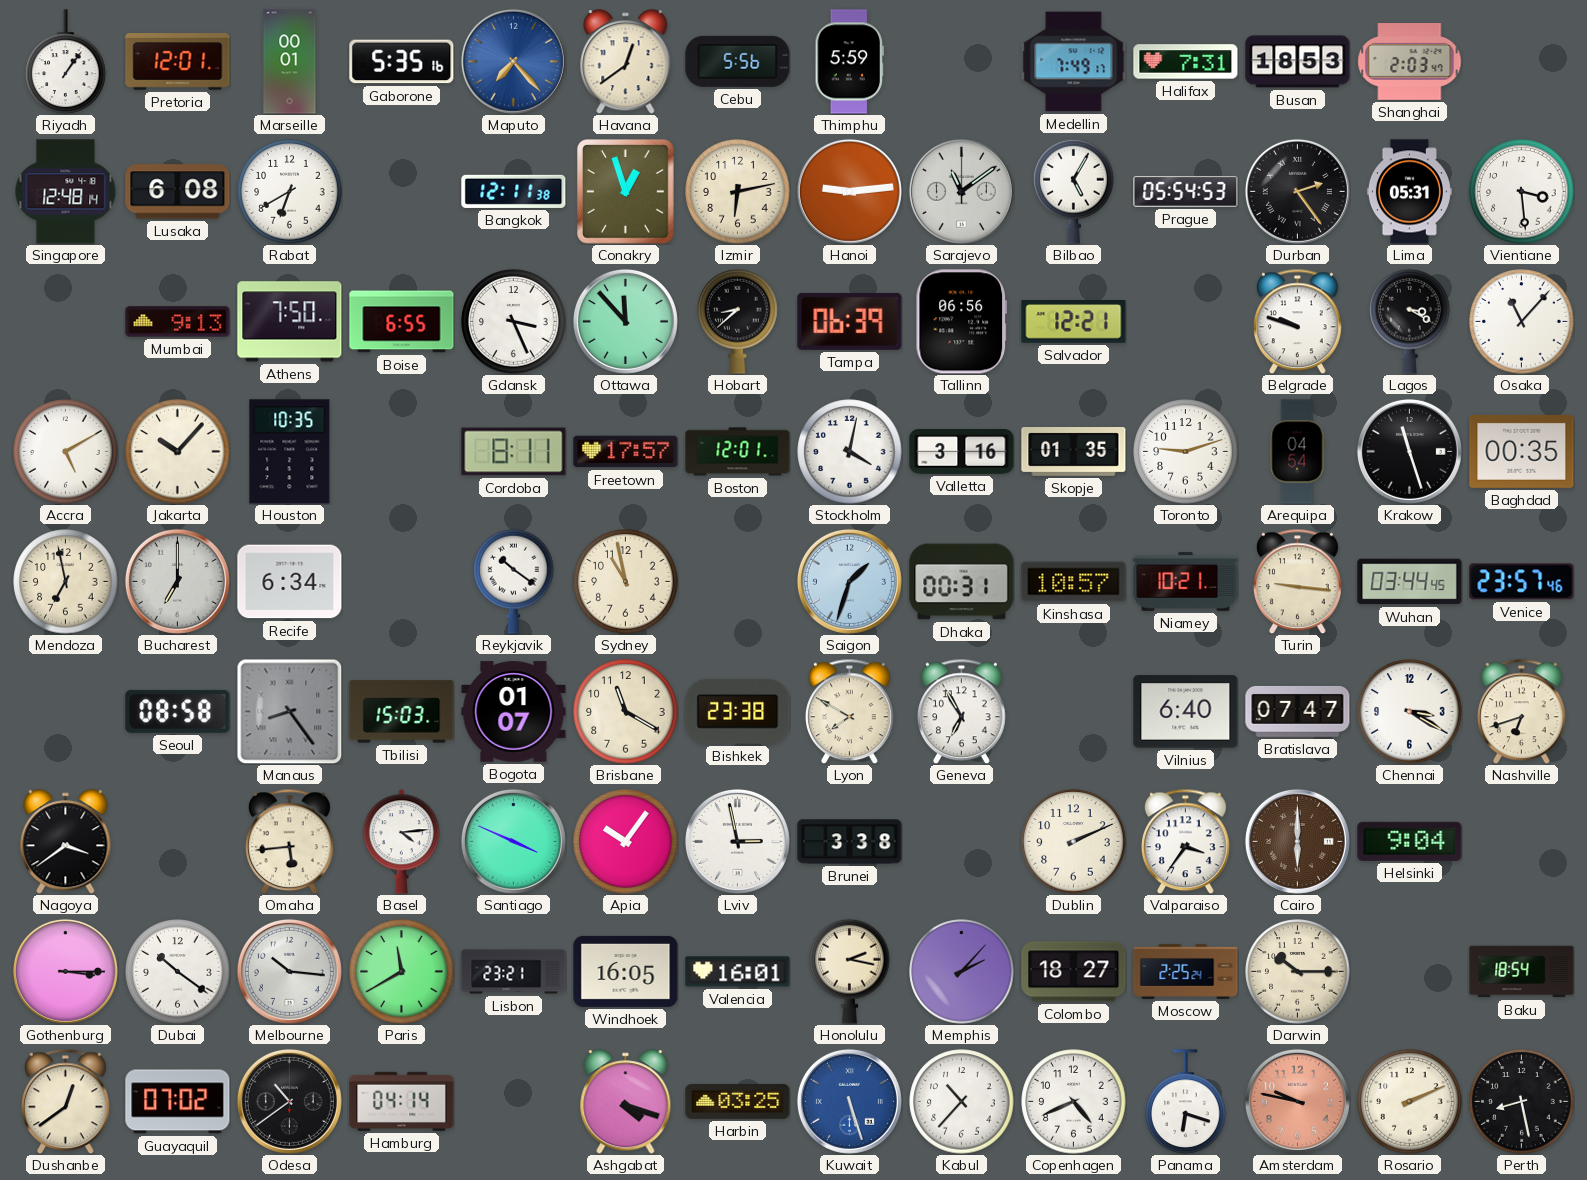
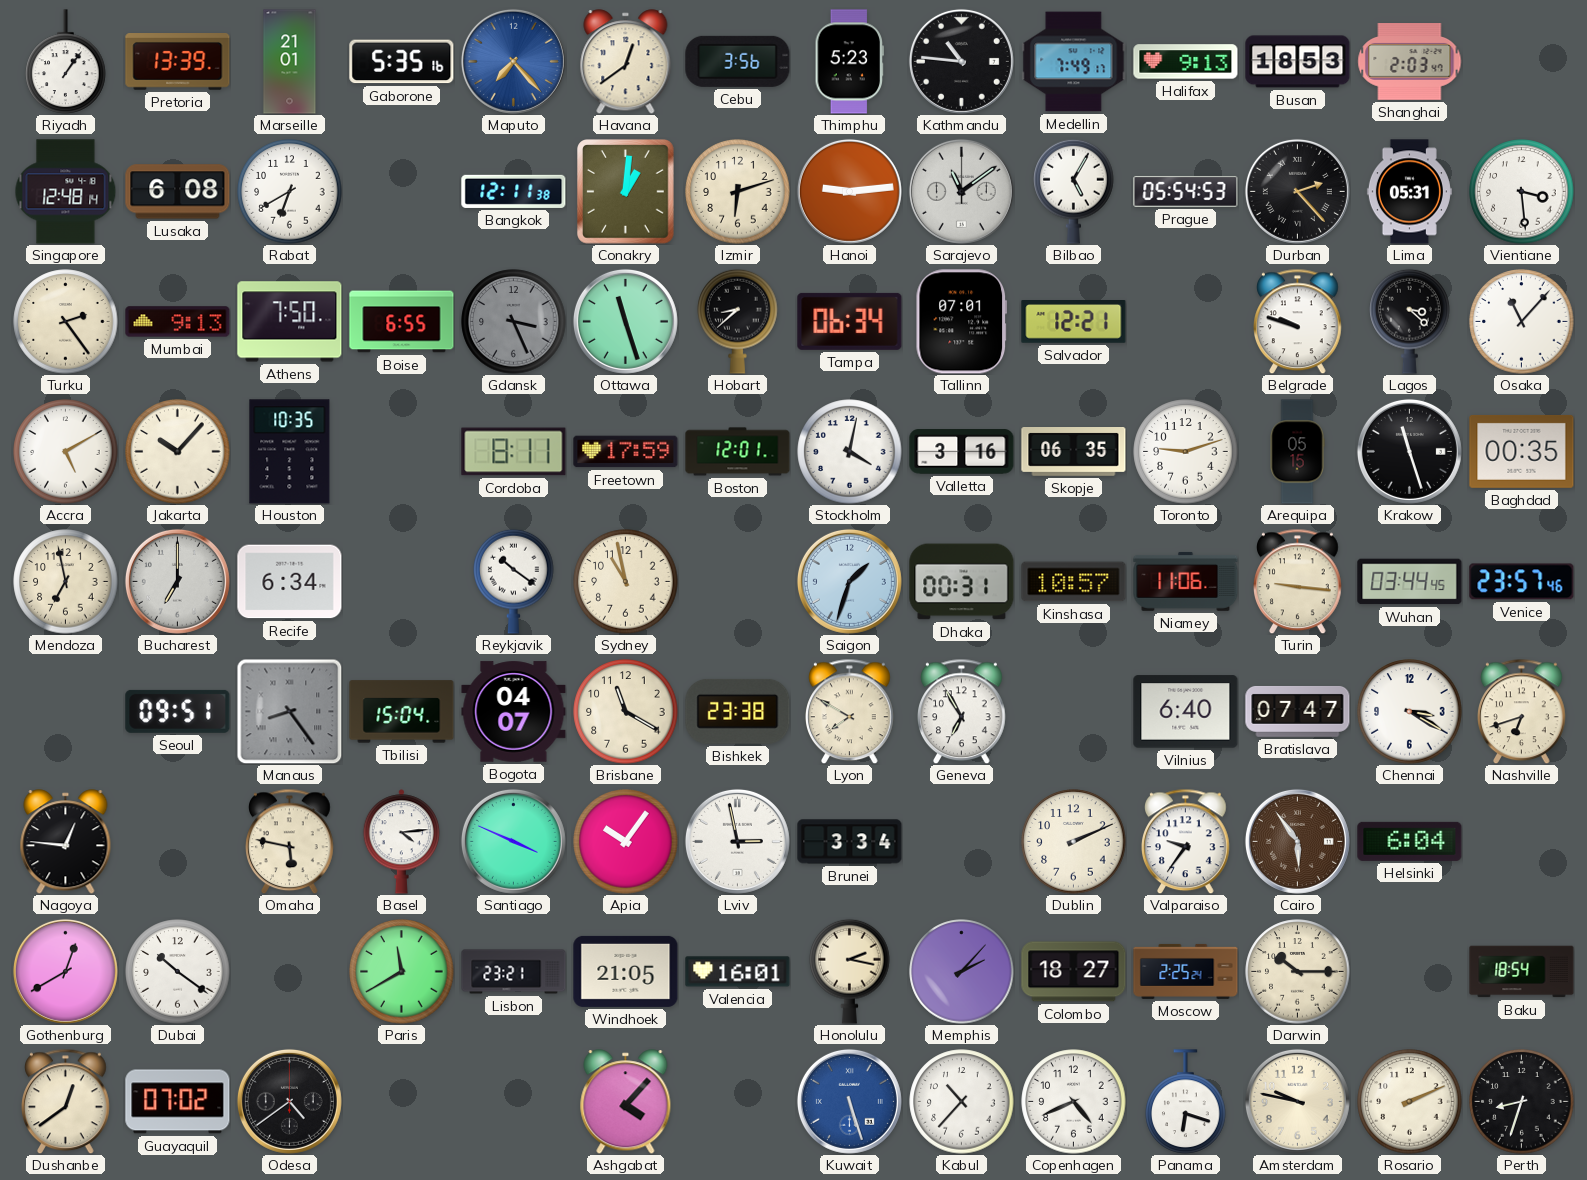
Pretoria: 12:01 -> 13:39 (178, 62)
Marseille: 00:01 -> 21:01 (290, 62)
Cebu: 5:56 -> 3:56 (738, 61)
Thimphu: 5:59 -> 5:23 (849, 62)
Kathmandu: none -> 10:46 (961, 61)
Halifax: 7:31 -> 9:13 (1186, 62)
Conakry: 12:57 -> 1:01 (626, 192)
Izmir: 6:13 -> 6:12 (738, 192)
Durban: 2:24 -> 2:23 (1297, 191)
Turku: none -> 2:24 (66, 322)
Gdansk dial: white -> grey (514, 322)
Ottawa: 11:53 -> 11:27 (625, 321)
Tampa: 06:39 -> 06:34 (850, 321)
Tallinn: 06:56 -> 07:01 (962, 322)
Lagos: 3:20 -> 3:22 (1410, 321)
Freetown: 17:57 -> 17:59 (626, 452)
Skopje: 01:35 -> 06:35 (1074, 452)
Arequipa: 04:54 -> 05:15 (1297, 452)
Niamey: 10:21 -> 11:06 (1186, 581)
Seoul: 08:58 -> 09:51 (178, 711)
Tbilisi: 15:03 -> 15:04 (402, 712)
Bogota: 01:07 -> 04:07 (514, 712)
Nagoya: 3:39 -> 12:46 (66, 842)
Omaha: 5:44 -> 5:47 (290, 841)
Brunei: 3:38 -> 3:34 (850, 842)
Valparaiso: 3:36 -> 9:36 (1186, 841)
Cairo: 6:00 -> 5:54 (1297, 841)
Helsinki: 9:04 -> 6:04 (1410, 841)
Gothenburg: 3:15 -> 12:40 (65, 971)
Melbourne: 10:16 -> none (289, 971)
Windhoek: 16:05 -> 21:05 (626, 971)
Odesa: 10:39 -> 4:39 (289, 1101)
Hamburg: 04:14 -> none (402, 1101)
Ashgabat: 4:18 -> 4:07 (626, 1102)
Harbin: 03:25 -> none (738, 1101)
Amsterdam dial: salmon -> cream (1297, 1101)
Perth: 8:28 -> 8:33 (1522, 1102)
